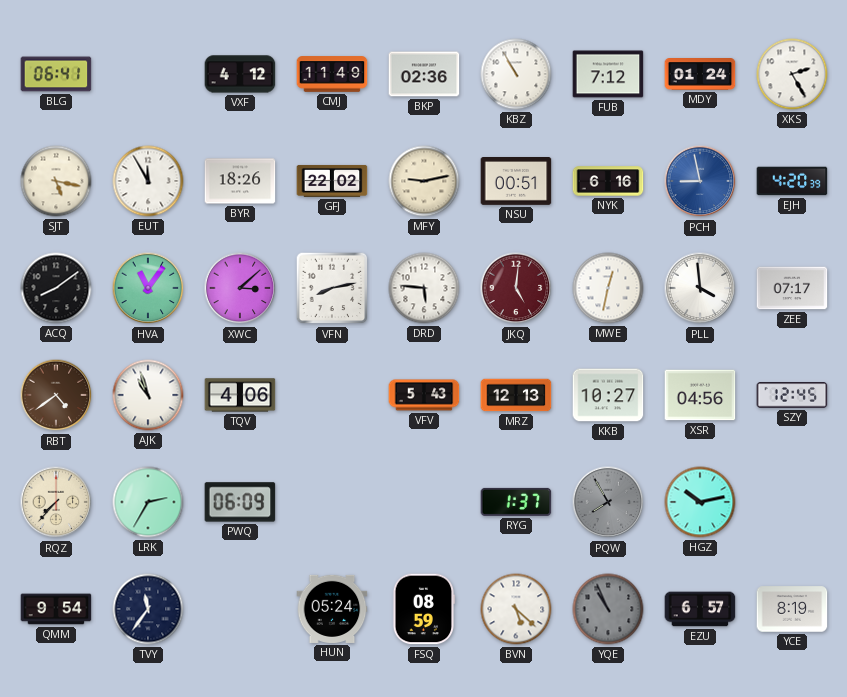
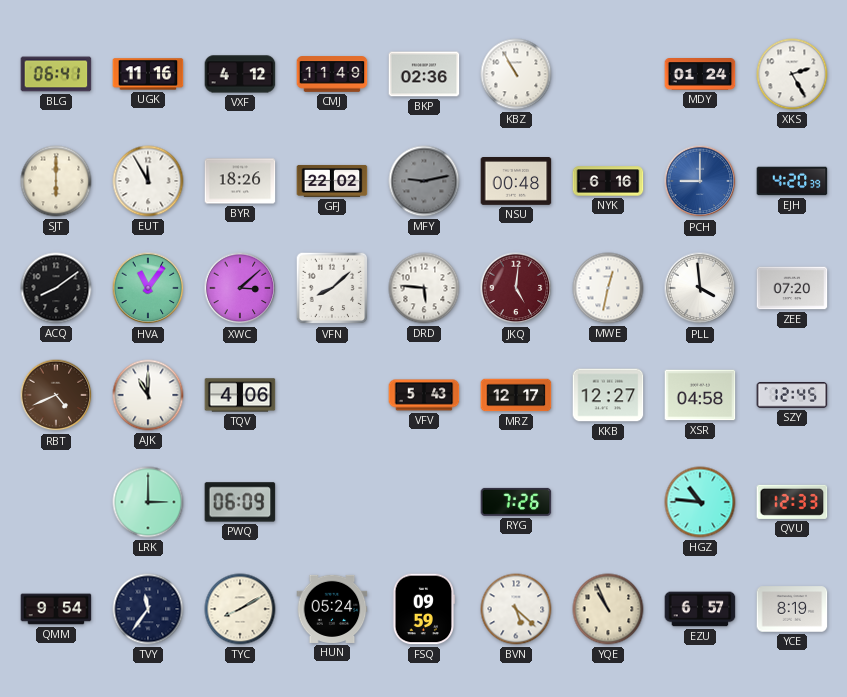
UGK: none -> 11:16 (148, 74)
FUB: 7:12 -> none (608, 74)
SJT: 5:17 -> 6:00 (56, 181)
MFY dial: cream -> grey (424, 181)
NSU: 00:51 -> 00:48 (516, 182)
PCH: 8:58 -> 9:00 (700, 181)
VFN: 8:13 -> 8:08 (332, 288)
ZEE: 07:17 -> 07:20 (792, 288)
RBT: 4:39 -> 4:41 (56, 395)
AJK: 10:57 -> 11:00 (148, 395)
MRZ: 12:13 -> 12:17 (516, 395)
KKB: 10:27 -> 12:27 (608, 395)
XSR: 04:56 -> 04:58 (700, 395)
RQZ: 7:37 -> none (56, 502)
LRK: 2:35 -> 3:00 (148, 502)
RYG: 1:37 -> 7:26 (516, 502)
PQW: 7:55 -> none (608, 502)
HGZ: 10:13 -> 10:46 (700, 502)
QVU: none -> 12:33 (792, 502)
TYC: none -> 8:10 (240, 609)
FSQ: 08:59 -> 09:59 (424, 609)
YQE dial: grey -> cream (608, 609)
